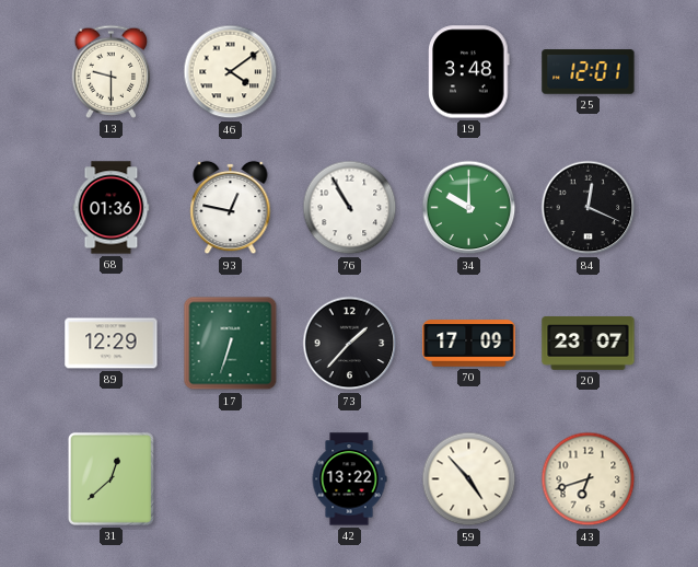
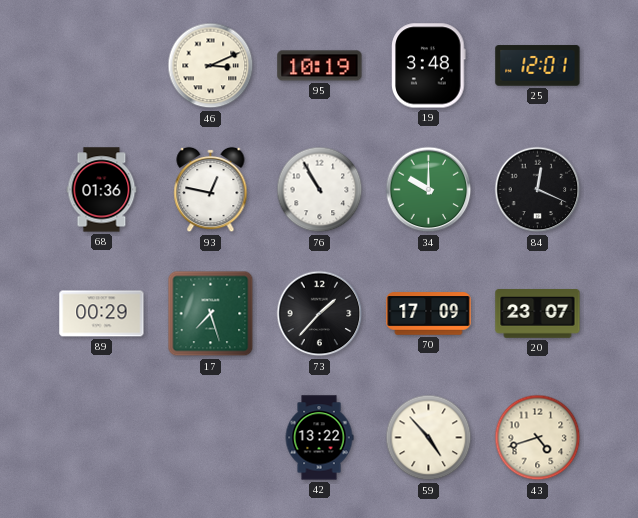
13: 9:30 -> none (112, 71)
46: 4:09 -> 3:11 (211, 66)
95: none -> 10:19 (320, 66)
89: 12:29 -> 00:29 (102, 314)
17: 6:33 -> 7:27 (211, 314)
31: 12:38 -> none (110, 478)
43: 6:42 -> 4:42 (538, 438)
